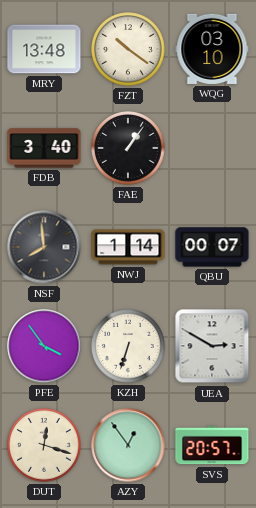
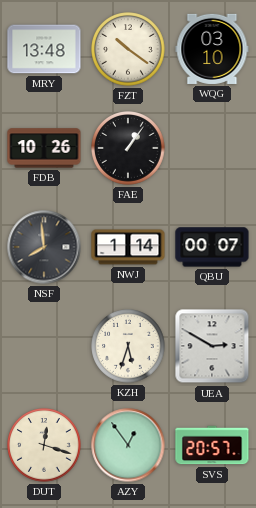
FDB: 3:40 -> 10:26 (44, 148)
PFE: 3:54 -> none (44, 346)
KZH: 6:33 -> 5:33 (128, 346)
